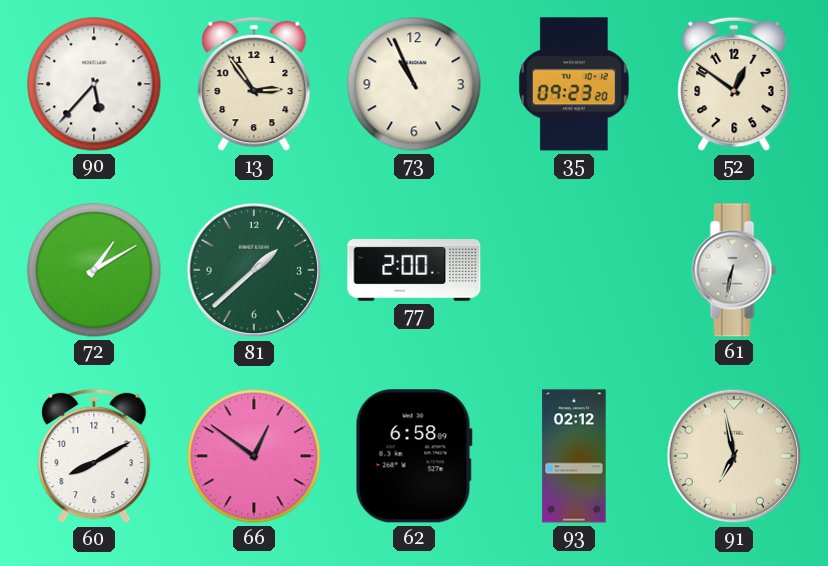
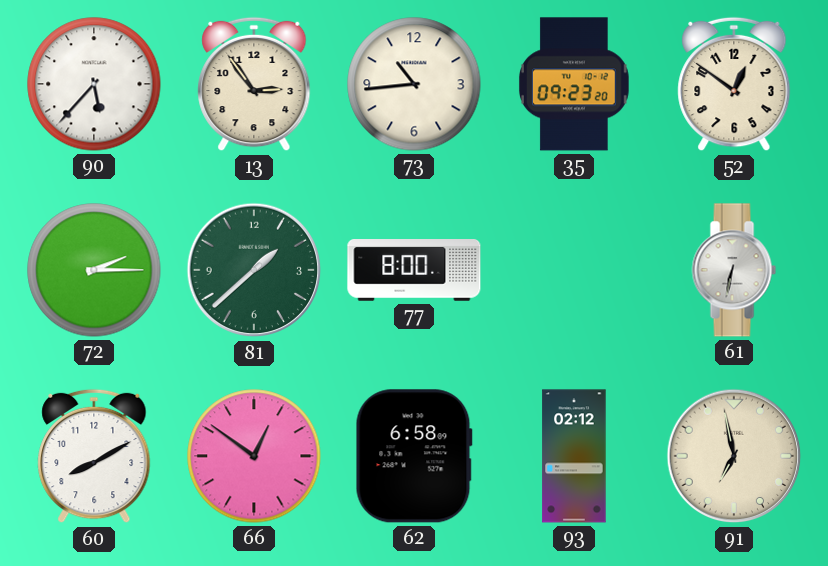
73: 10:56 -> 10:44 (414, 84)
72: 1:10 -> 2:15 (94, 270)
77: 2:00 -> 8:00 (414, 271)
